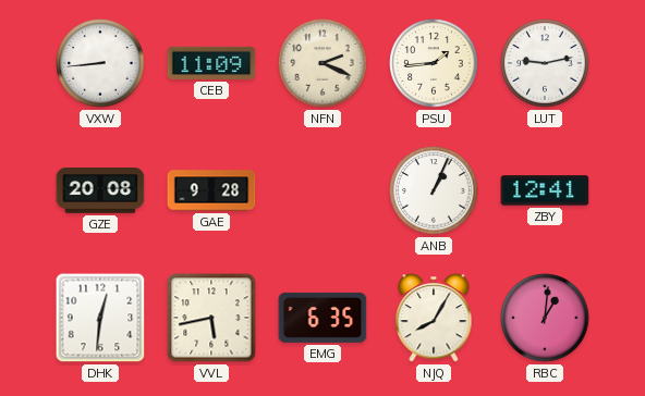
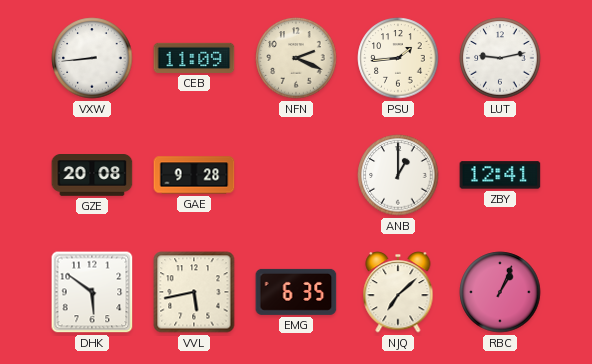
ANB: 1:04 -> 1:00 (398, 175)
DHK: 12:31 -> 5:51 (92, 292)
NJQ: 8:05 -> 7:08 (398, 292)
RBC: 1:01 -> 1:04 (500, 292)
